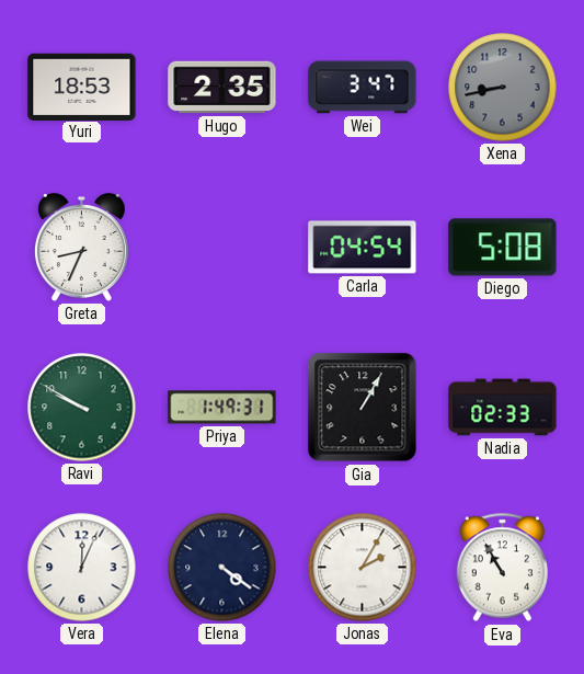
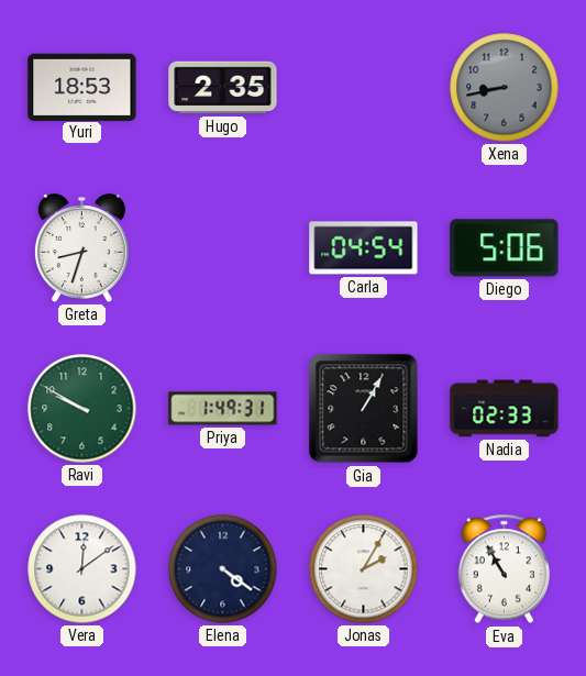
Wei: 3:47 -> none (363, 88)
Greta: 8:34 -> 8:33 (81, 248)
Diego: 5:08 -> 5:06 (505, 248)
Vera: 12:04 -> 12:09 (82, 569)
